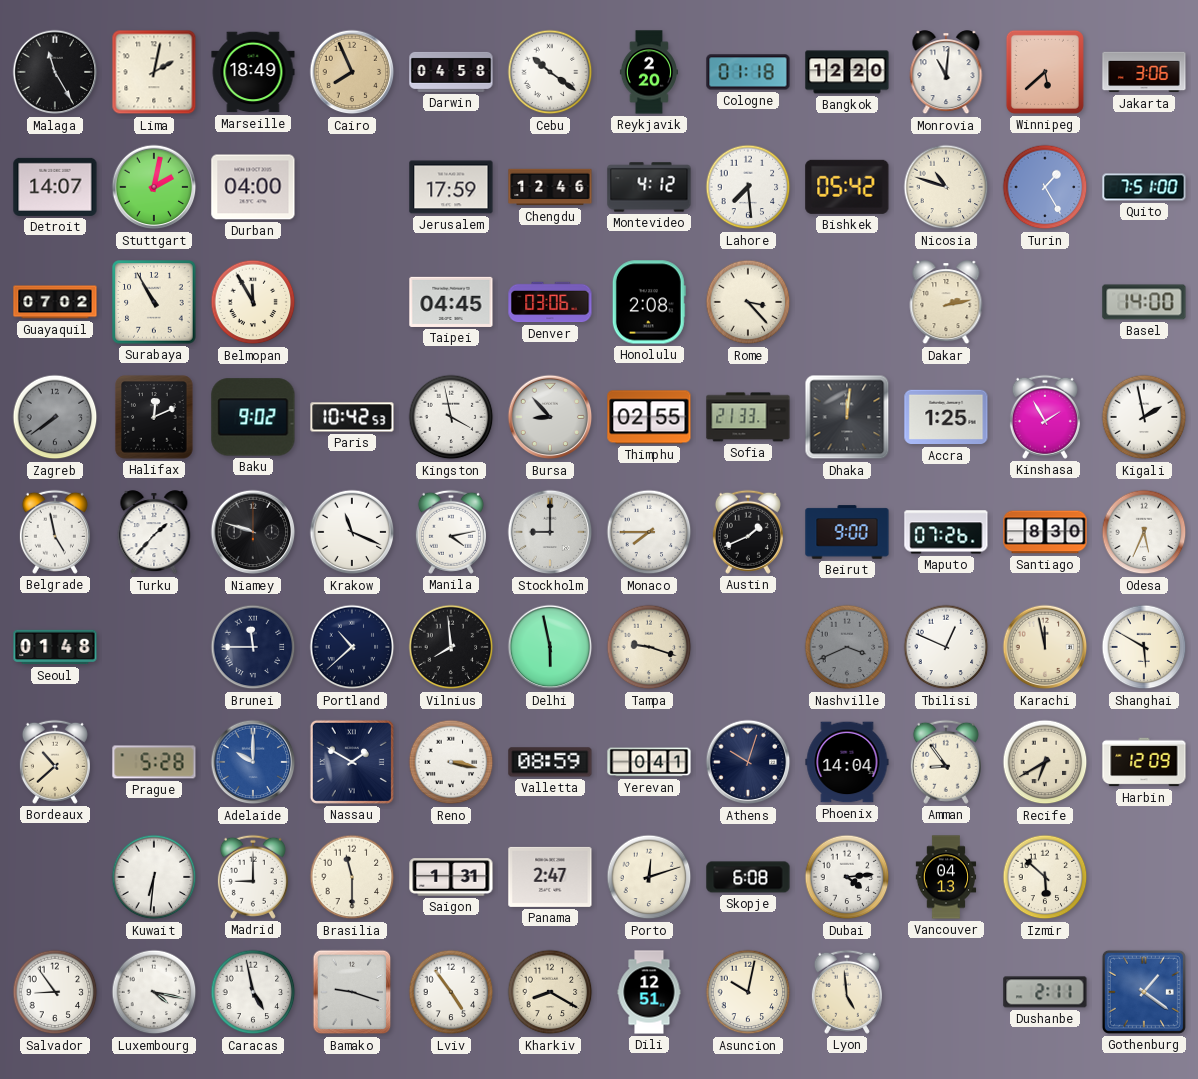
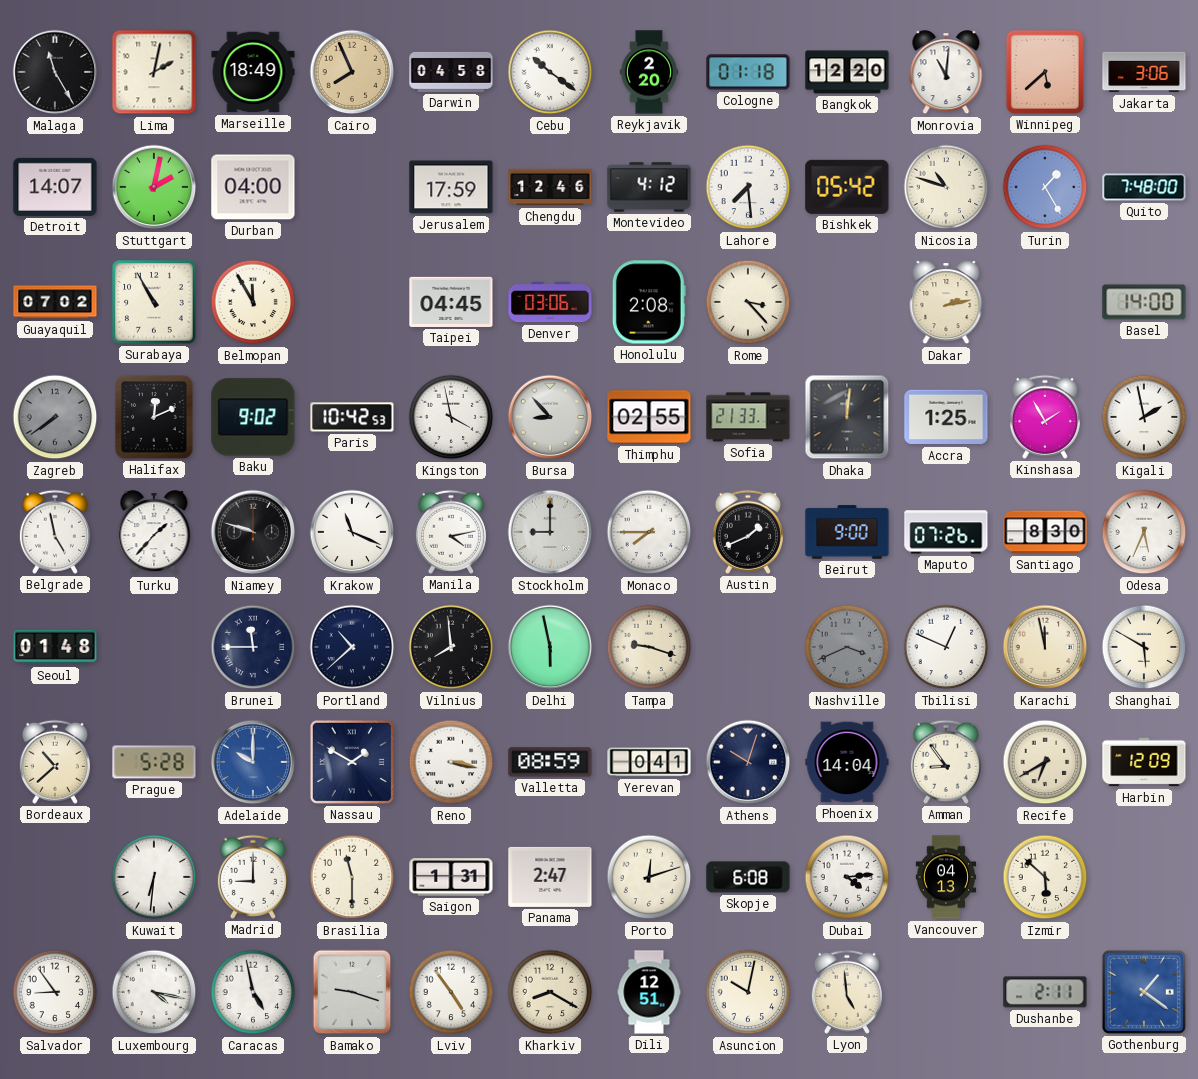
Quito: 7:51 -> 7:48 (1144, 187)
